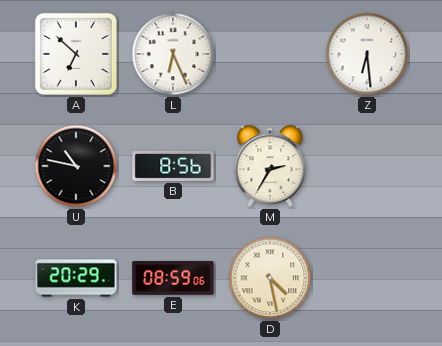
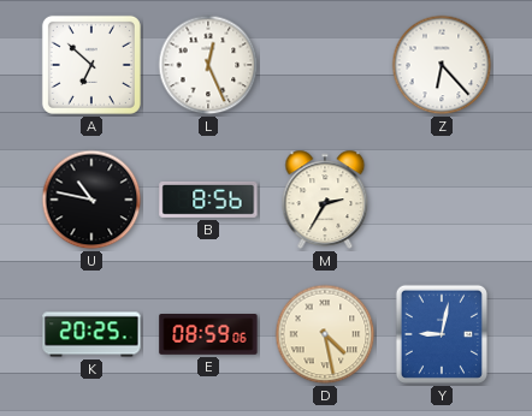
L: 6:26 -> 12:26 (208, 65)
Z: 6:29 -> 6:23 (442, 65)
K: 20:29 -> 20:25 (91, 334)
Y: none -> 9:02 (442, 334)
